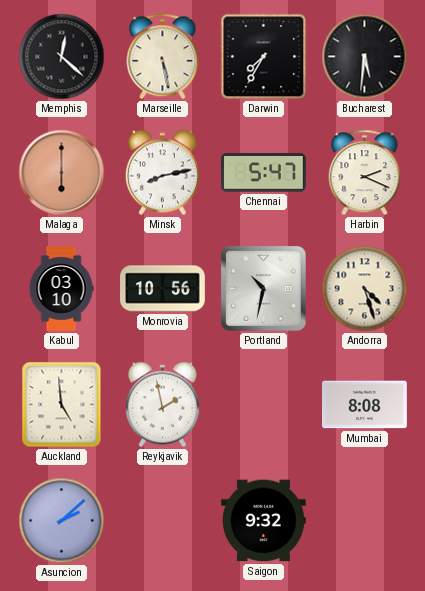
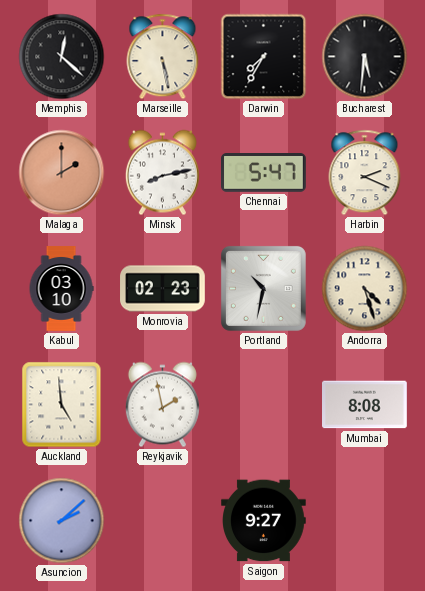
Malaga: 6:00 -> 2:00 (62, 173)
Monrovia: 10:56 -> 02:23 (163, 289)
Saigon: 9:32 -> 9:27 (264, 521)
